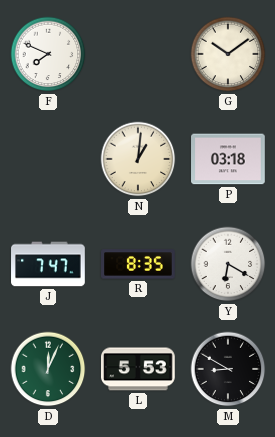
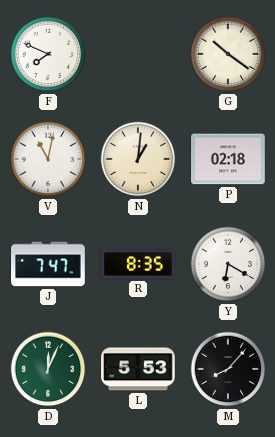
G: 10:09 -> 10:21 (228, 54)
V: none -> 11:02 (48, 159)
P: 03:18 -> 02:18 (228, 159)
M: 8:50 -> 8:07 (228, 369)
